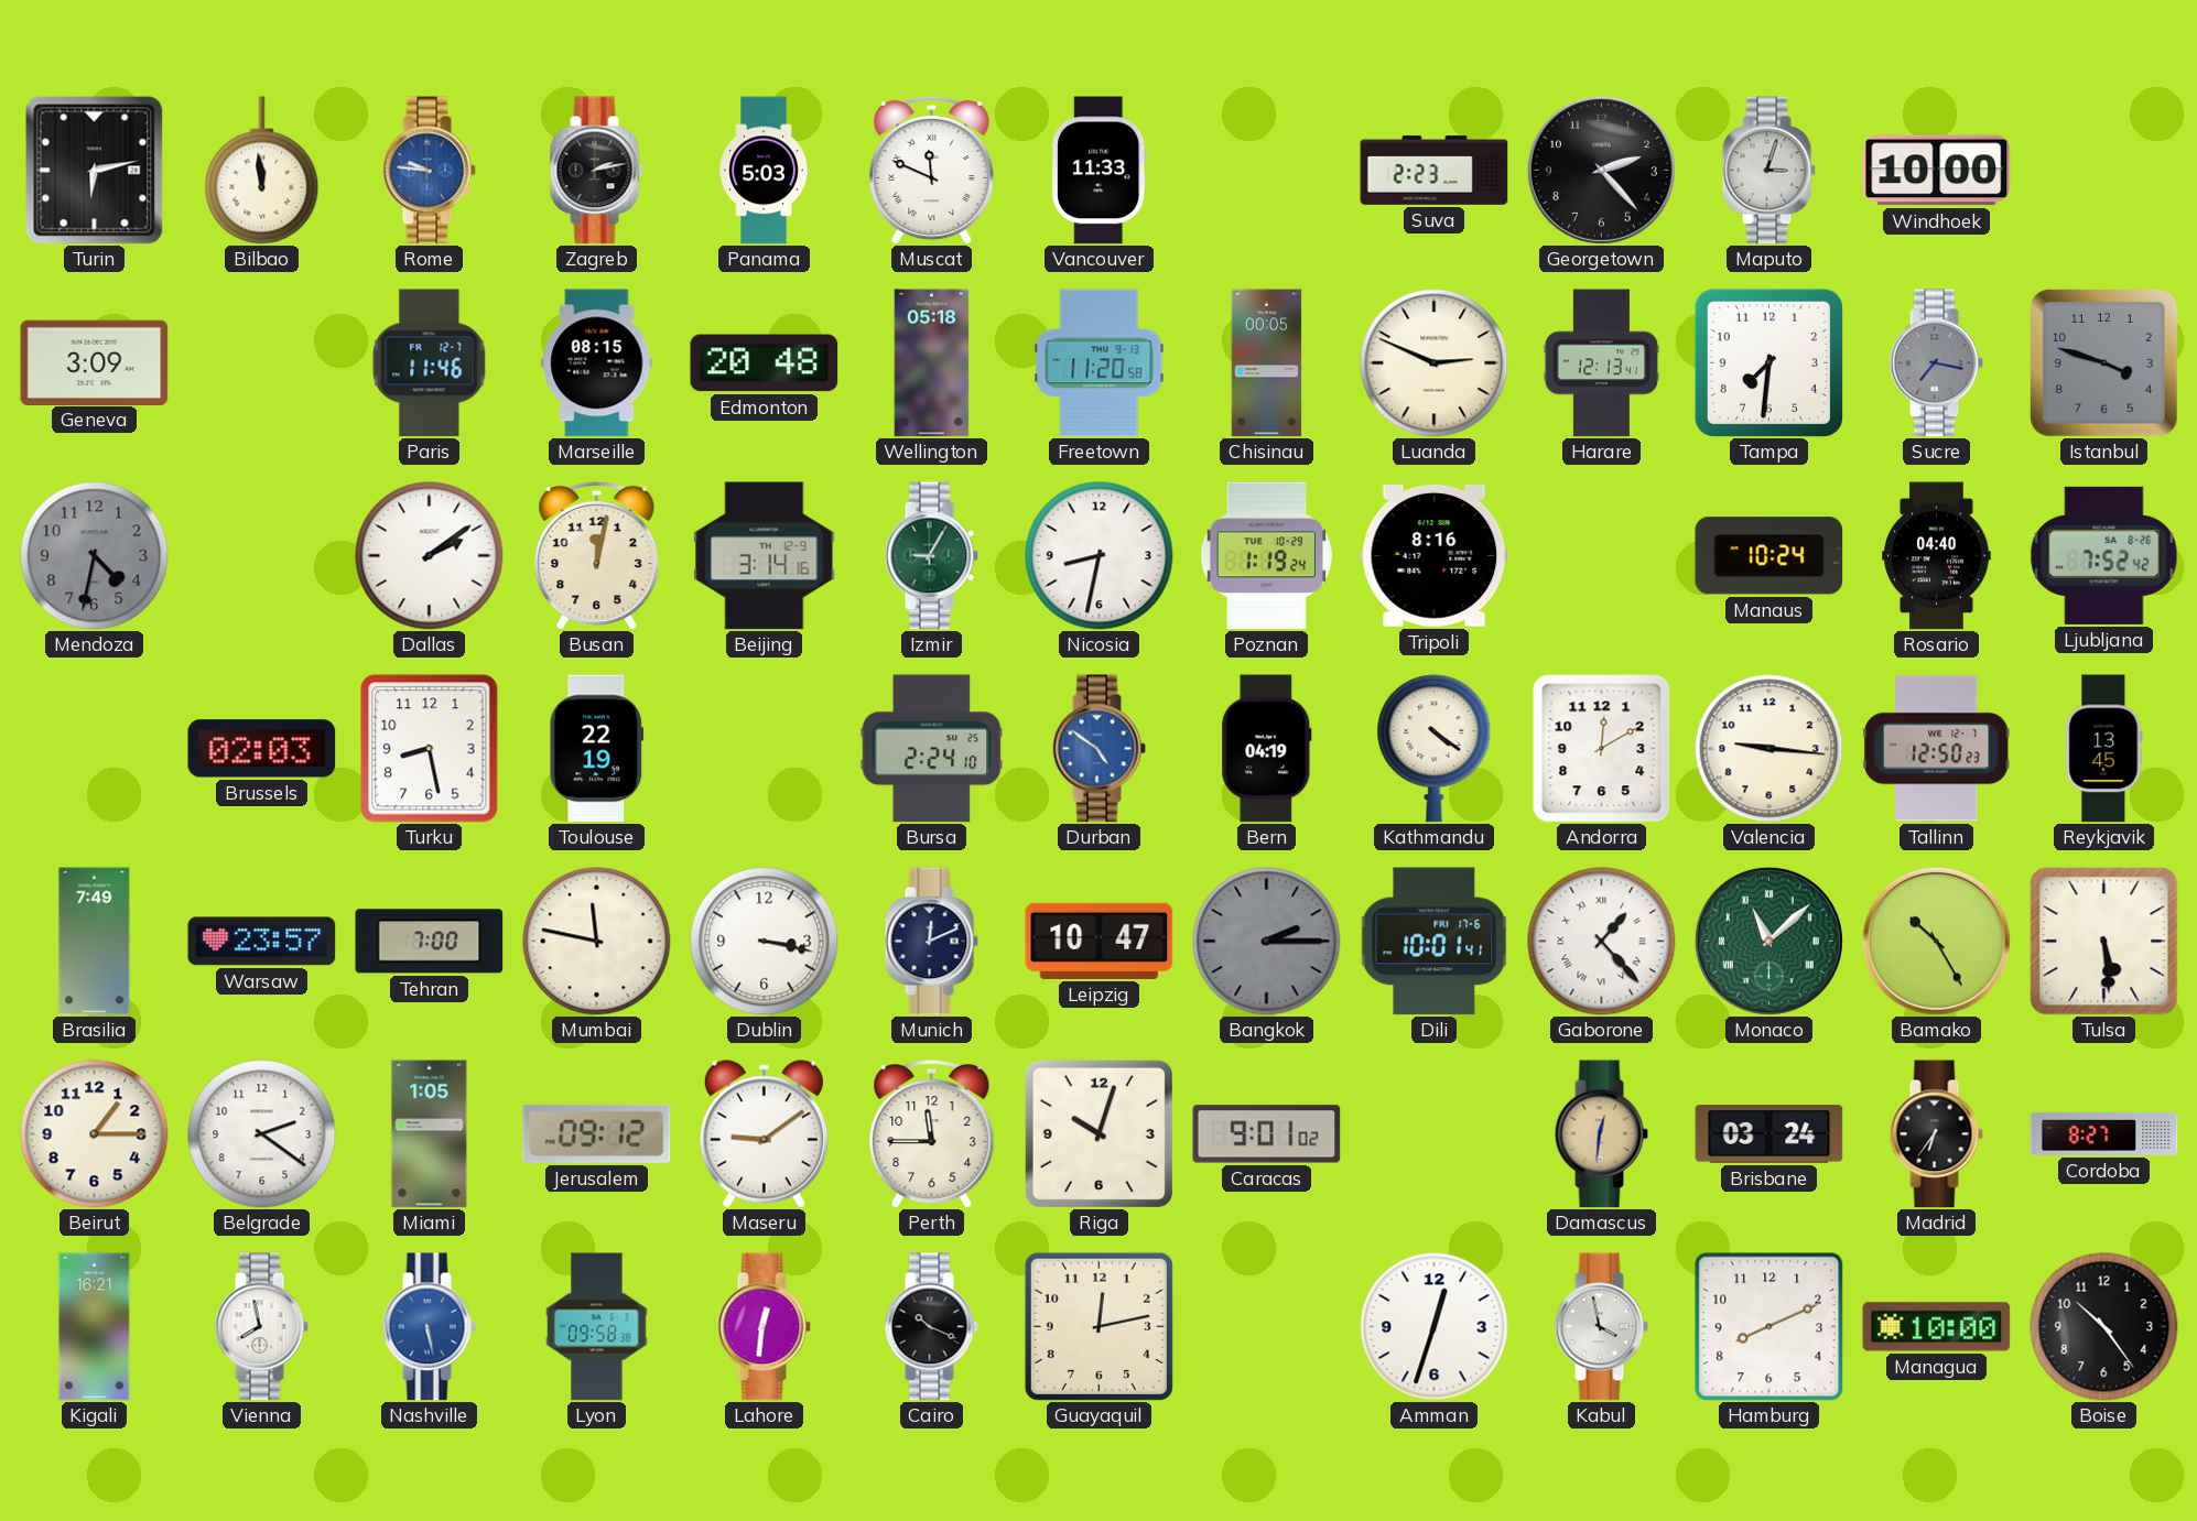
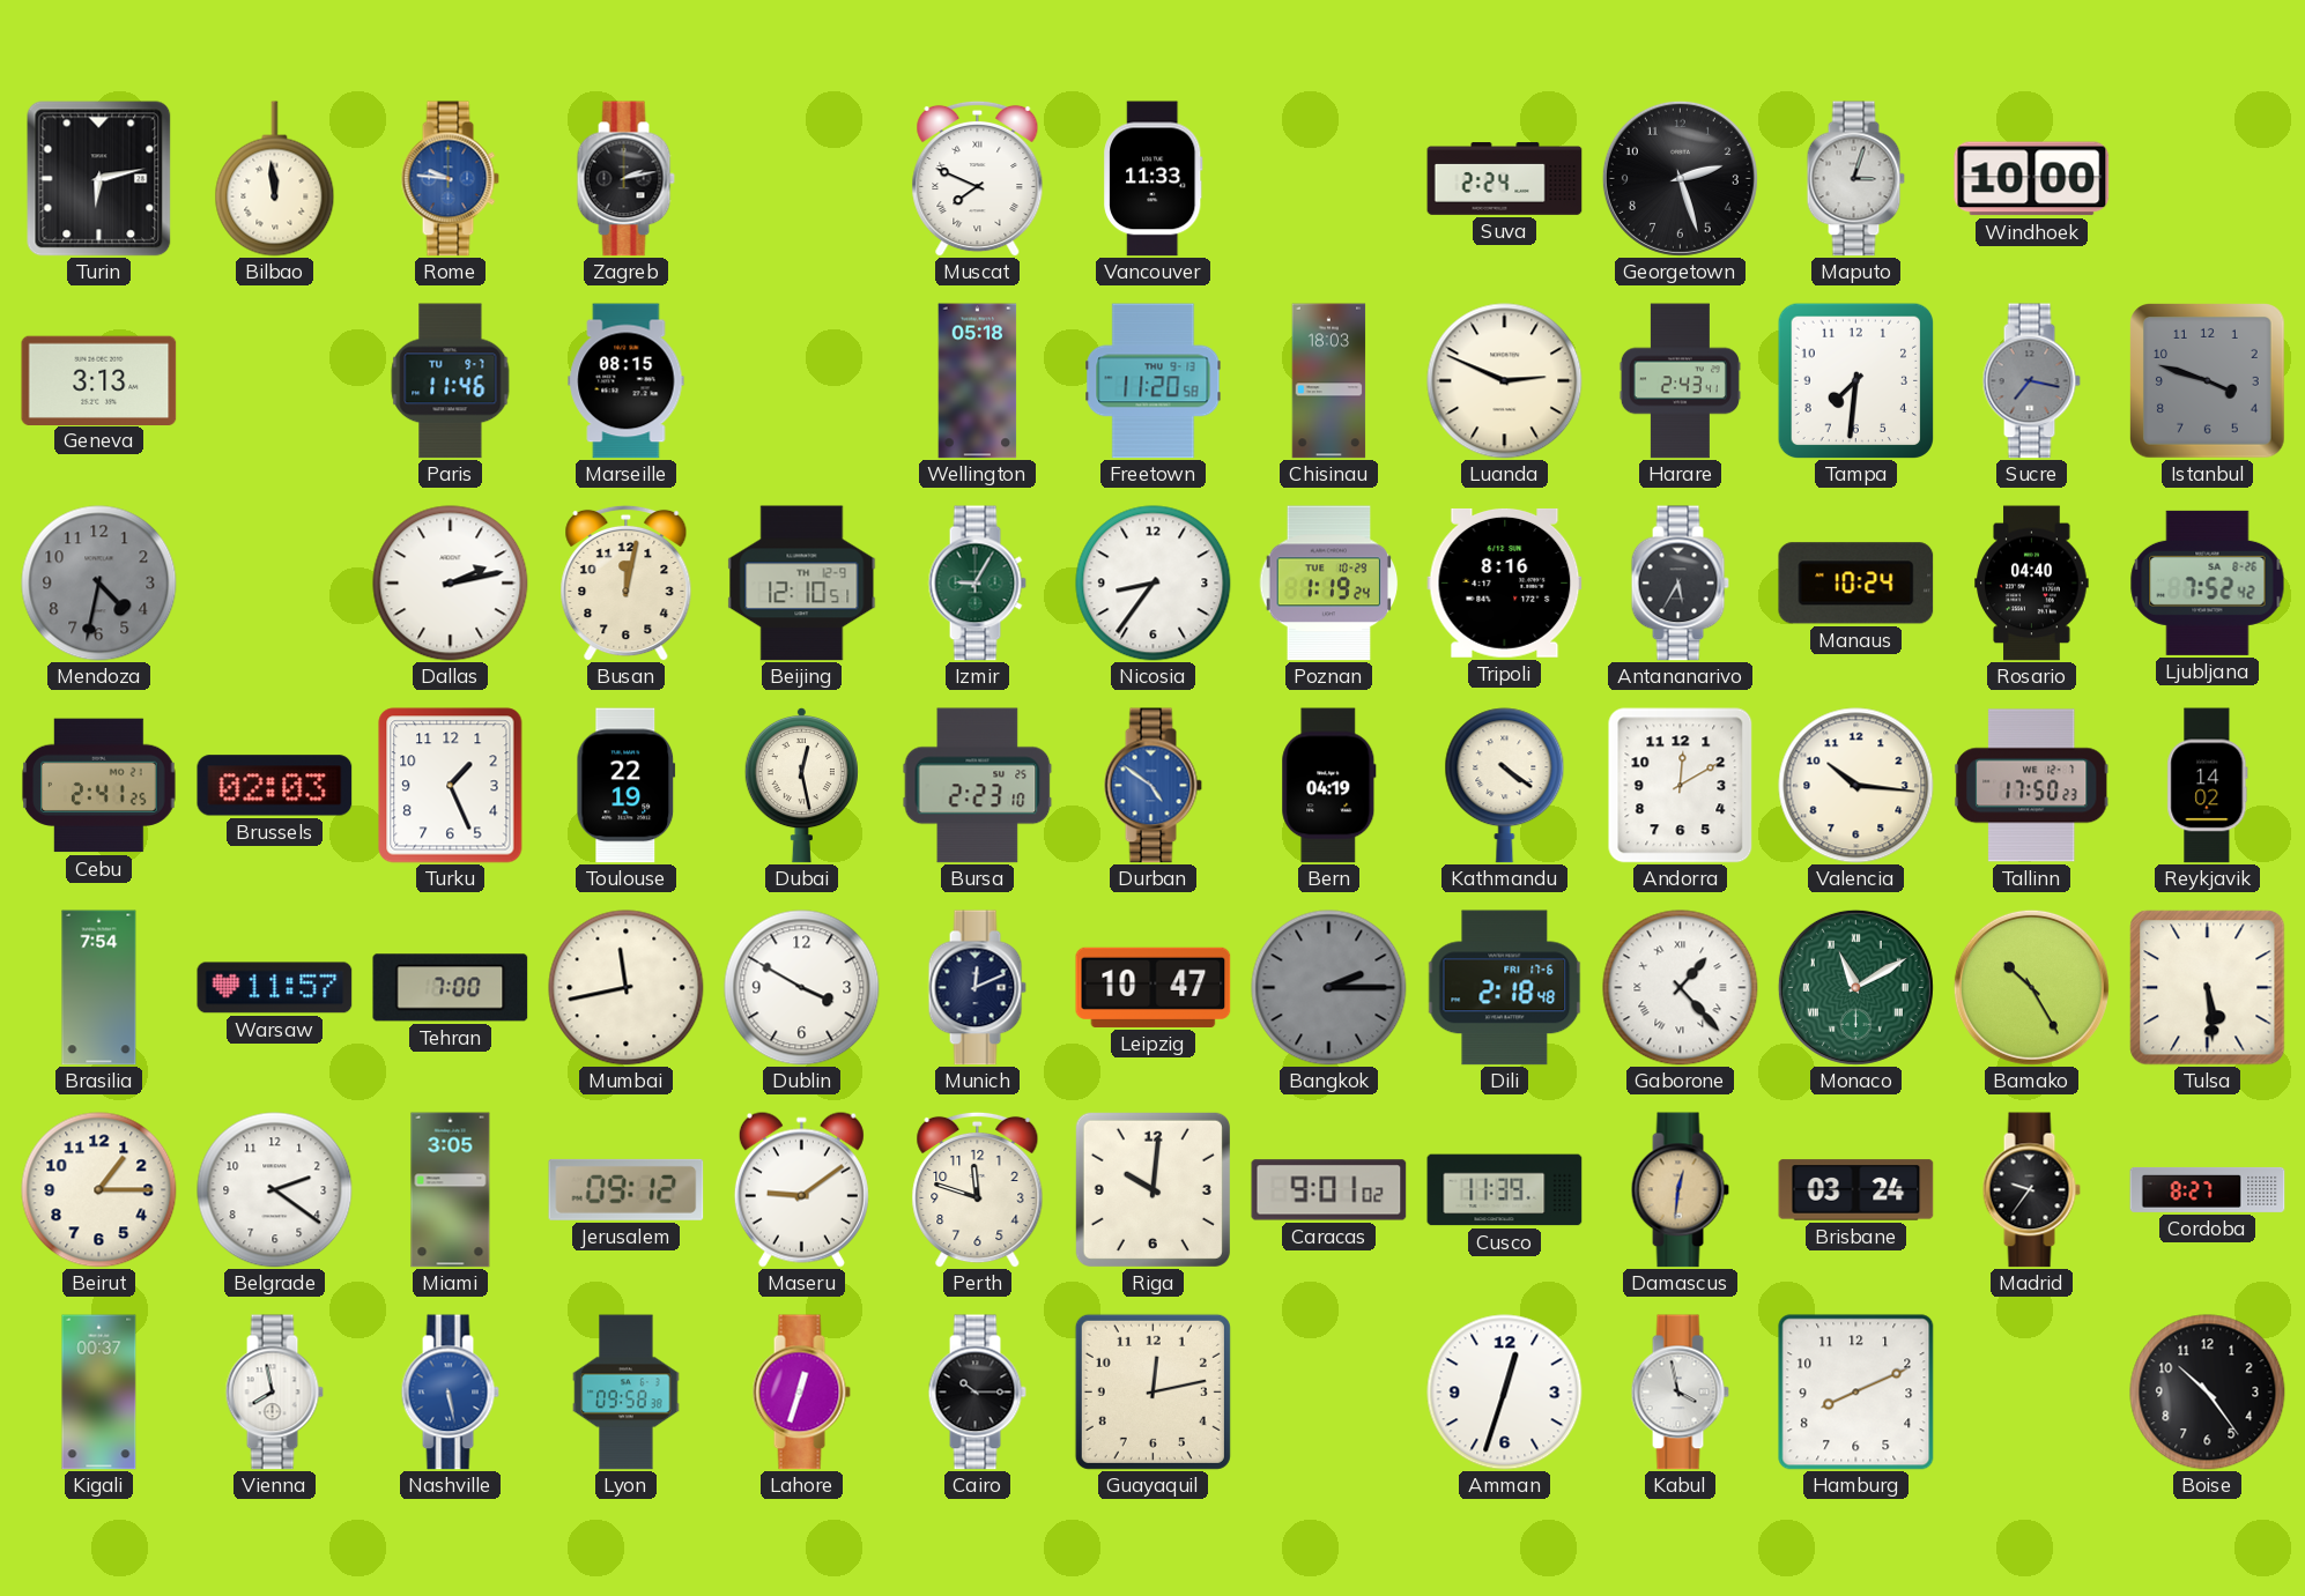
Panama: 5:03 -> none (764, 171)
Muscat: 11:49 -> 7:49 (978, 178)
Suva: 2:23 -> 2:24 (1505, 179)
Georgetown: 2:23 -> 2:27 (1680, 178)
Geneva: 3:09 -> 3:13 (99, 380)
Paris date: FR 12-7 -> TU 9-7 (451, 381)
Edmonton: 20:48 -> none (765, 363)
Chisinau: 00:05 -> 18:03 (1329, 381)
Harare: 12:13 -> 2:43 (1680, 381)
Dallas: 2:09 -> 2:13 (451, 584)
Beijing: 3:14 -> 12:10 (802, 584)
Nicosia: 8:32 -> 8:36 (1154, 584)
Antananarivo: none -> 5:35 (1680, 584)
Cebu: none -> 2:41 (99, 786)
Turku: 8:28 -> 1:26 (451, 786)
Dubai: none -> 12:28 (801, 785)
Bursa: 2:24 -> 2:23 (978, 786)
Valencia: 9:16 -> 10:16 (1856, 786)
Tallinn: 12:50 -> 17:50 (2031, 786)
Reykjavik: 13:45 -> 14:02 (2208, 786)
Brasilia: 7:49 -> 7:54 (99, 988)
Warsaw: 23:57 -> 11:57 (275, 988)
Mumbai: 11:47 -> 11:43 (627, 988)
Dublin: 3:17 -> 3:50 (802, 988)
Dili: 10:01 -> 2:18 (1505, 988)
Monaco: 11:08 -> 11:10 (1855, 987)
Miami: 1:05 -> 3:05 (451, 1190)
Perth: 11:45 -> 11:48 (978, 1189)
Riga: 10:03 -> 10:01 (1152, 1189)
Cusco: none -> 11:39 (1505, 1190)
Madrid: 6:36 -> 9:36 (2031, 1190)
Kigali: 16:21 -> 00:37 (99, 1393)
Lahore: 12:31 -> 12:33 (801, 1393)
Cairo: 10:19 -> 10:15 (977, 1393)
Managua: 10:00 -> none (1937, 1327)
